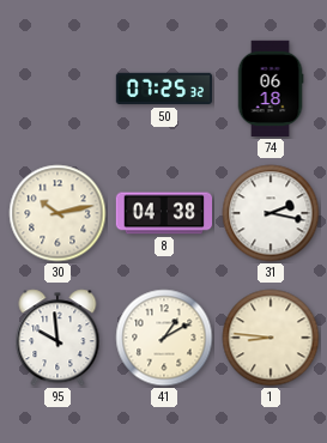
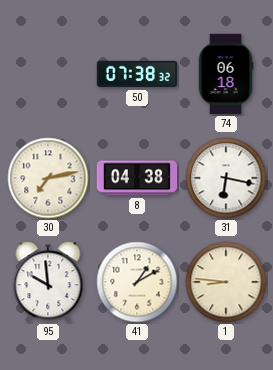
50: 07:25 -> 07:38 (137, 74)
30: 10:13 -> 7:13 (48, 178)
31: 2:17 -> 6:17 (226, 178)
